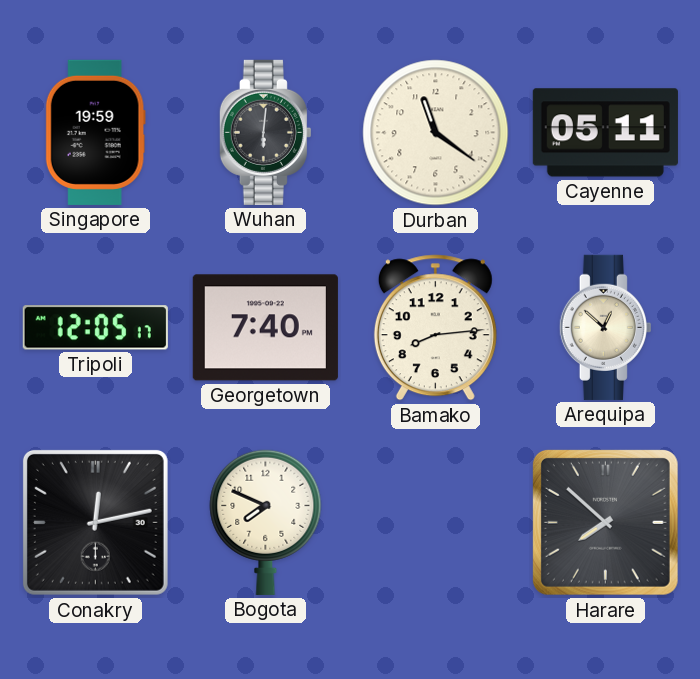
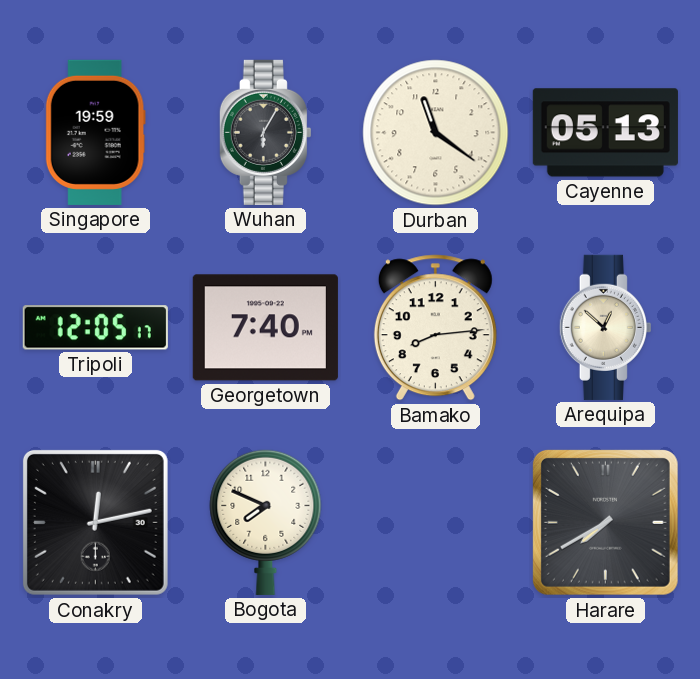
Wuhan: 6:01 -> 6:05 (265, 132)
Cayenne: 05:11 -> 05:13 (605, 133)
Harare: 7:52 -> 7:40 (605, 522)
